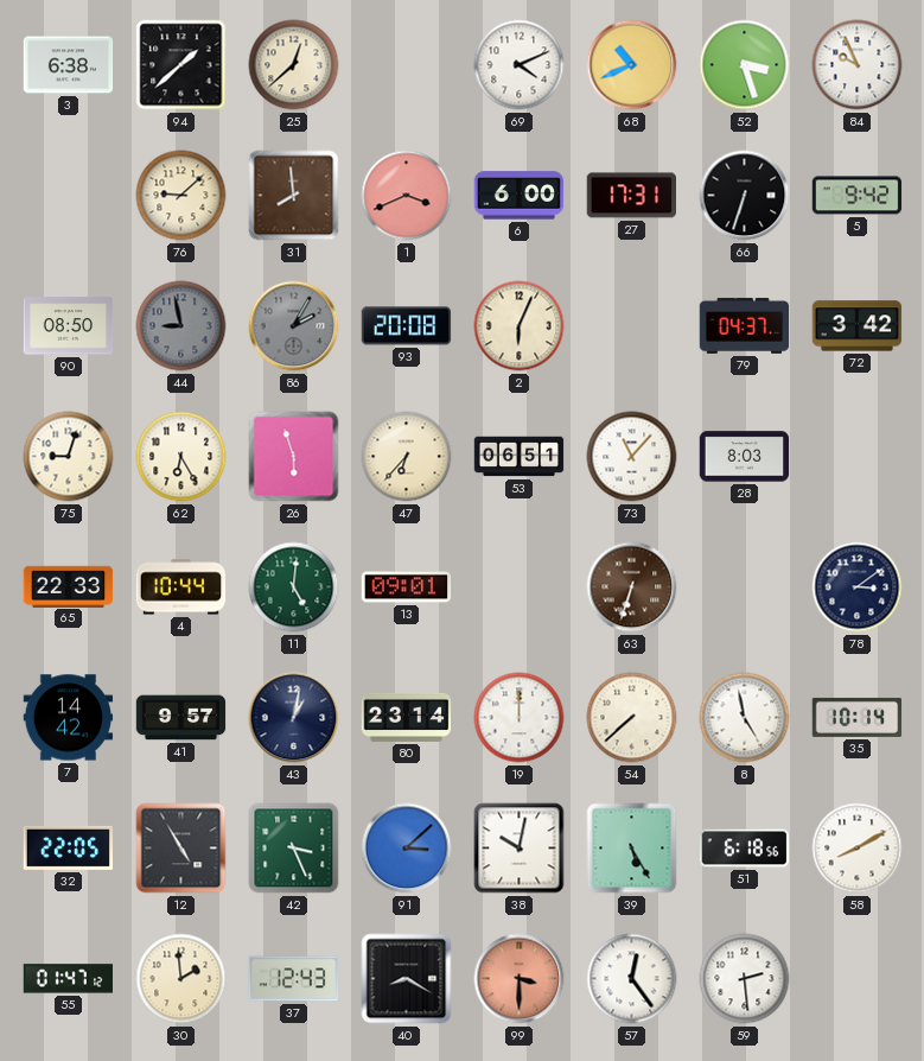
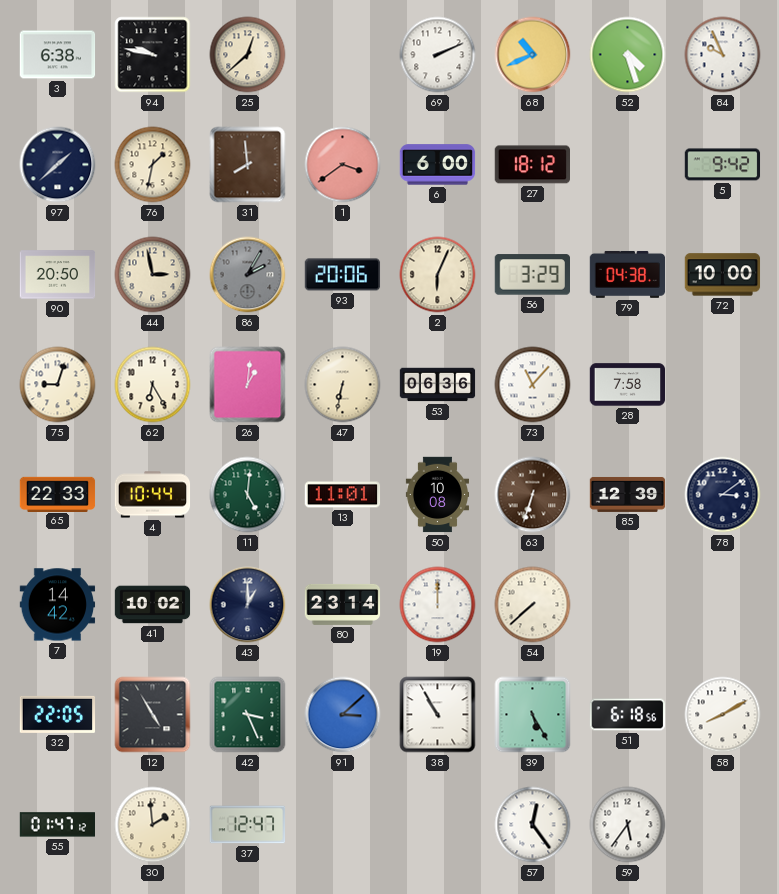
94: 1:38 -> 9:47 (153, 55)
69: 4:11 -> 2:11 (438, 55)
52: 3:27 -> 4:27 (628, 55)
97: none -> 1:38 (58, 165)
76: 9:08 -> 1:32 (153, 165)
1: 3:41 -> 3:39 (343, 165)
27: 17:31 -> 18:12 (532, 165)
66: 6:33 -> none (745, 196)
90: 08:50 -> 20:50 (58, 275)
44: 8:58 -> 2:58 (153, 275)
44 dial: grey -> cream (153, 275)
93: 20:08 -> 20:06 (343, 275)
56: none -> 3:29 (532, 275)
79: 04:37 -> 04:38 (628, 274)
72: 3:42 -> 10:00 (723, 275)
26: 5:57 -> 1:01 (248, 385)
47: 6:37 -> 6:32 (343, 385)
53: 06:51 -> 06:36 (438, 385)
28: 8:03 -> 7:58 (628, 385)
13: 09:01 -> 11:01 (343, 495)
50: none -> 10:08 (437, 495)
85: none -> 12:39 (628, 494)
41: 9:57 -> 10:02 (153, 605)
43: 1:02 -> 1:00 (248, 605)
8: 4:58 -> none (745, 718)
35: 10:14 -> none (858, 717)
38: 10:02 -> 10:55 (438, 715)
37: 12:43 -> 12:47 (248, 825)
40: 8:20 -> none (407, 979)
99: 3:30 -> none (520, 979)
59: 2:29 -> 5:36 (628, 825)
